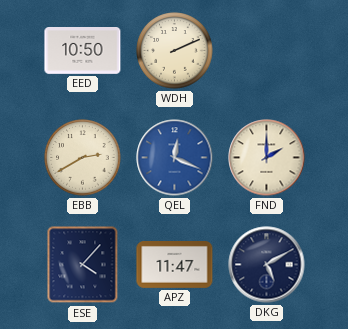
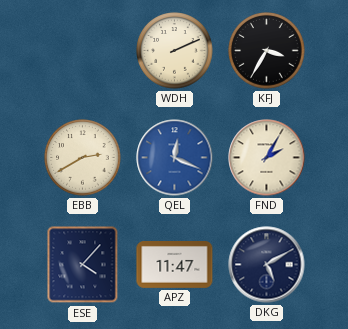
EED: 10:50 -> none (83, 51)
KFJ: none -> 3:35 (267, 51)
FND: 2:00 -> 2:05 (267, 158)
